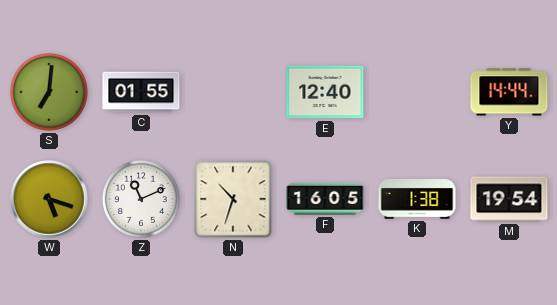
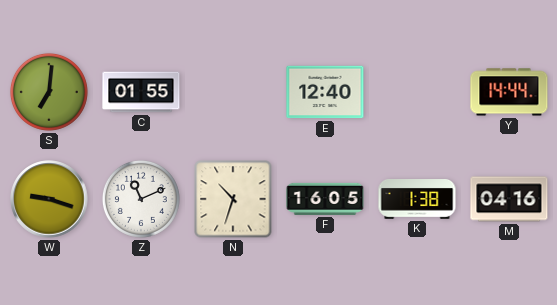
W: 5:18 -> 9:18 (49, 199)
M: 19:54 -> 04:16 (509, 199)
